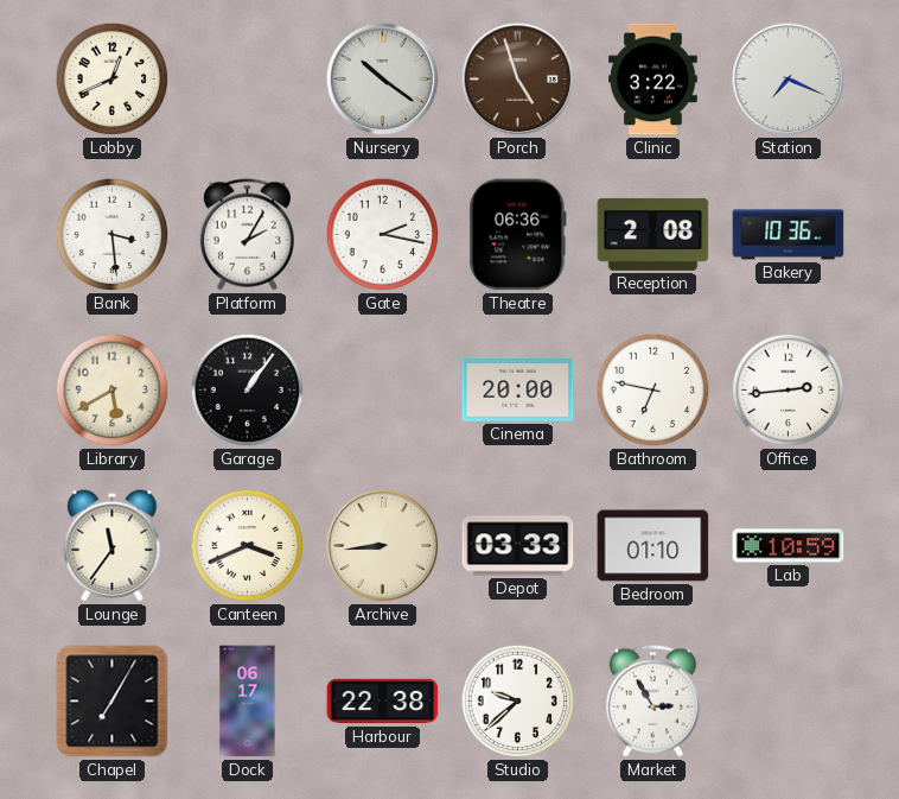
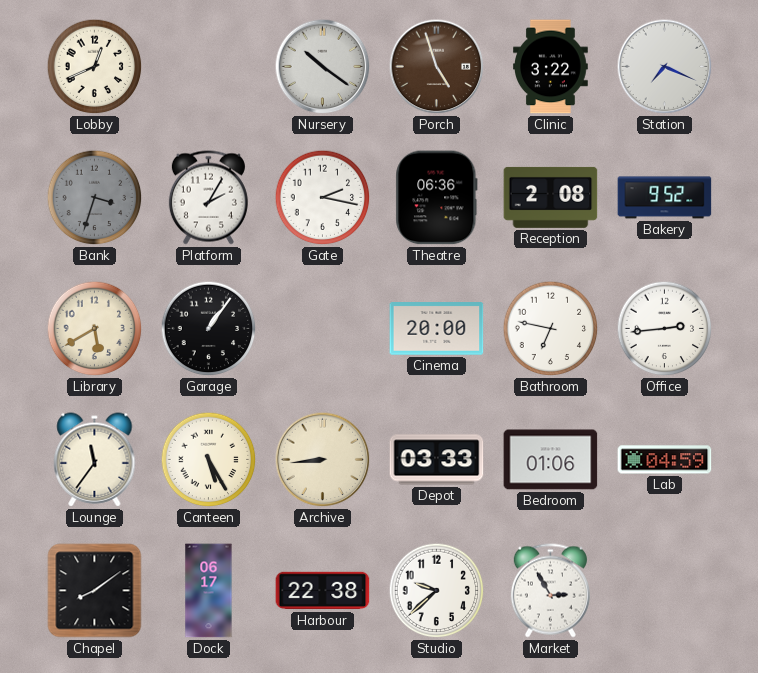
Bank: 3:29 -> 3:33 (95, 198)
Bank dial: white -> grey (95, 198)
Bakery: 10:36 -> 9:52 (665, 198)
Canteen: 3:41 -> 5:25 (209, 460)
Bedroom: 01:10 -> 01:06 (551, 460)
Lab: 10:59 -> 04:59 (665, 460)
Chapel: 7:05 -> 8:09 (95, 591)
